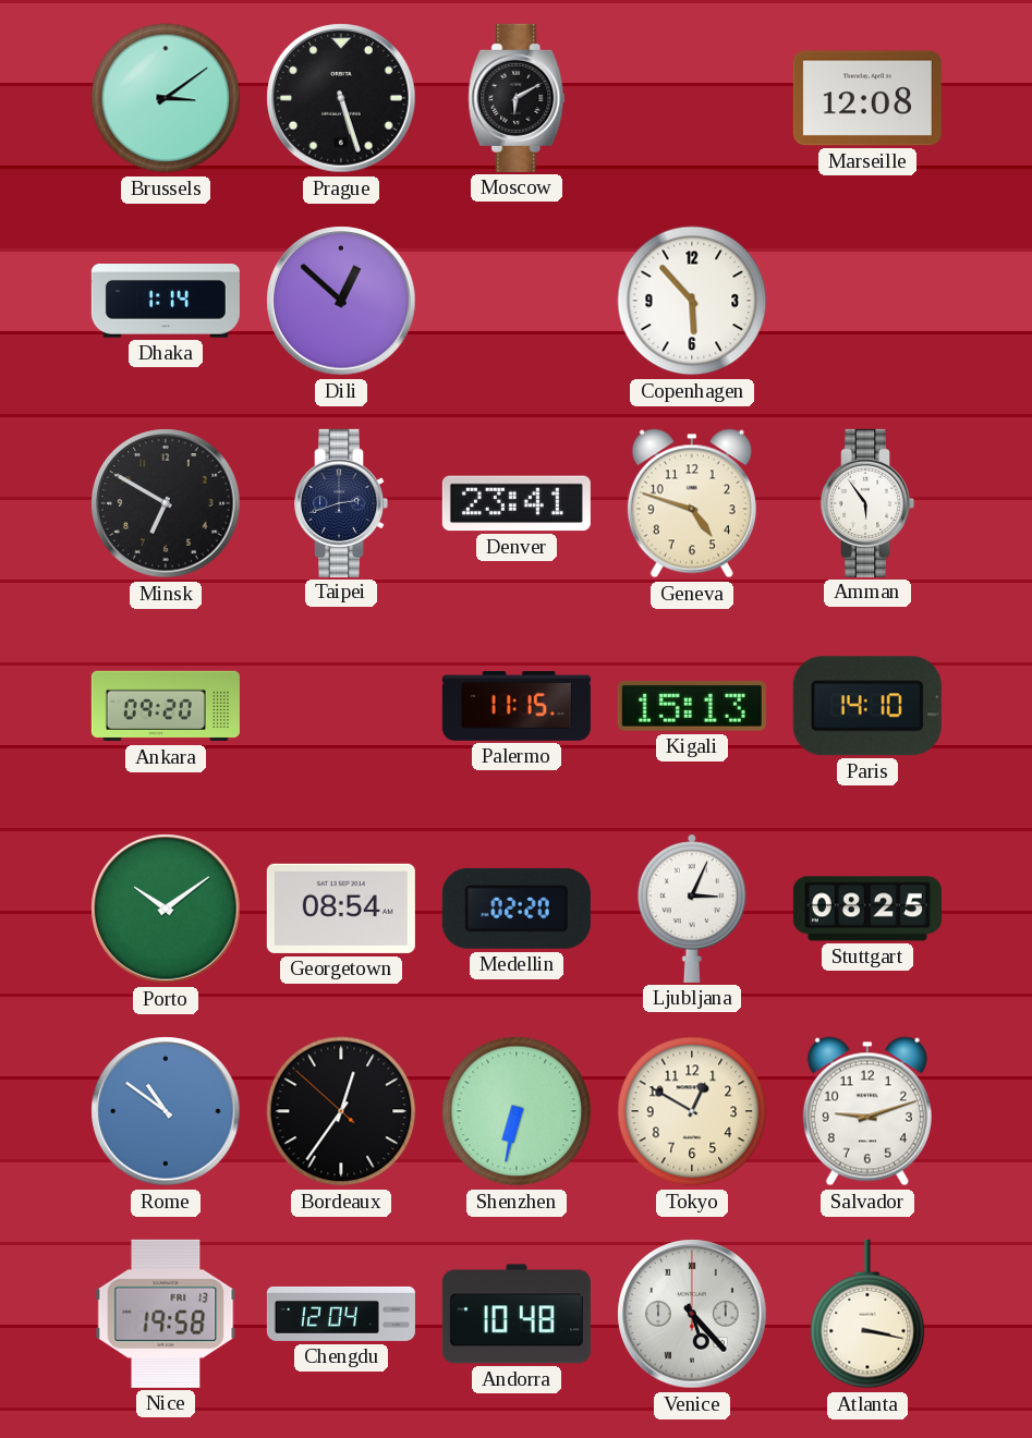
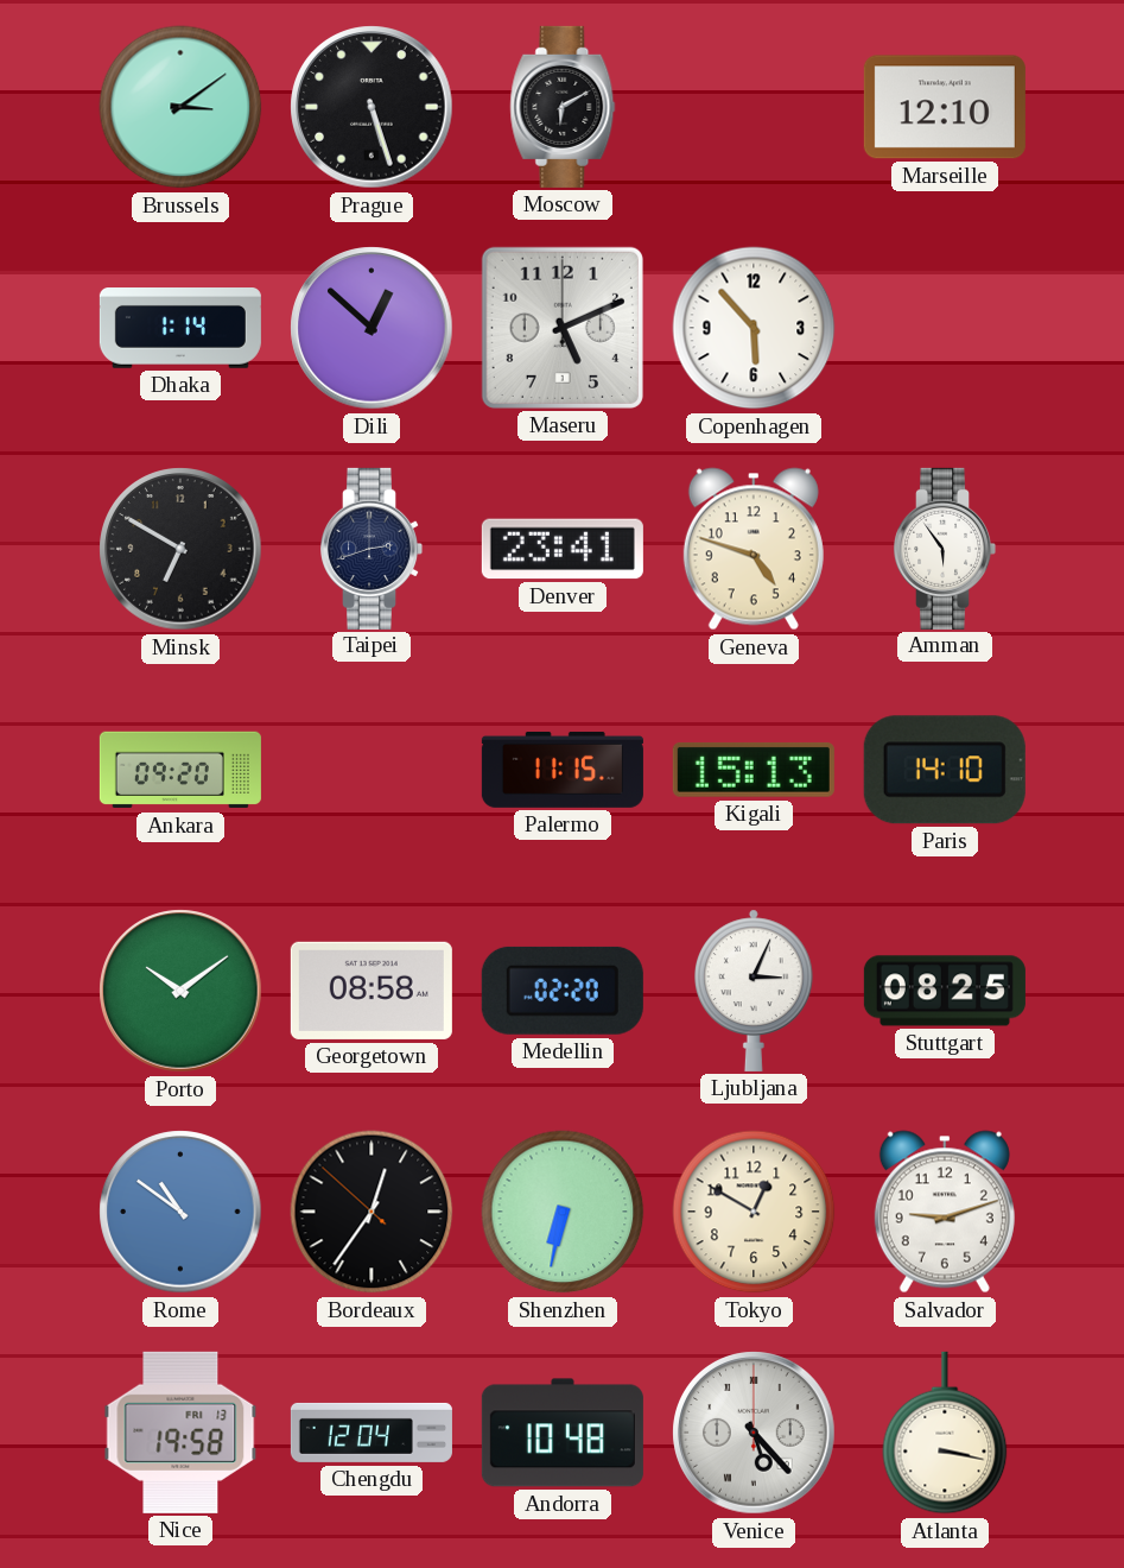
Marseille: 12:08 -> 12:10 (945, 107)
Maseru: none -> 5:11 (563, 328)
Georgetown: 08:54 -> 08:58 (372, 991)
